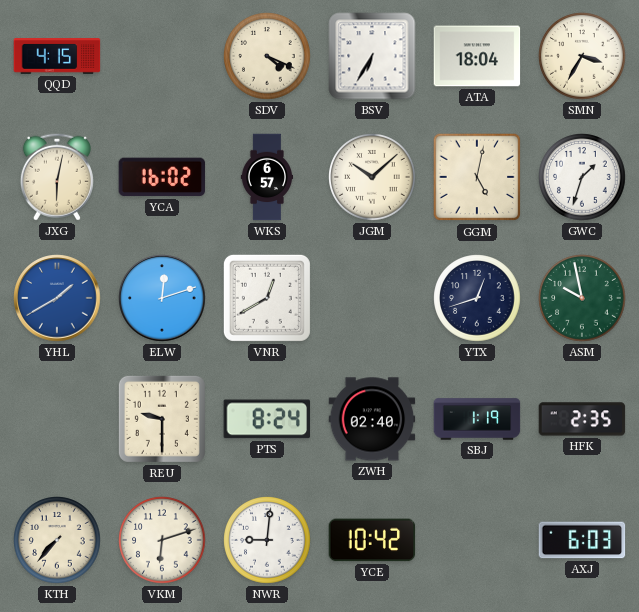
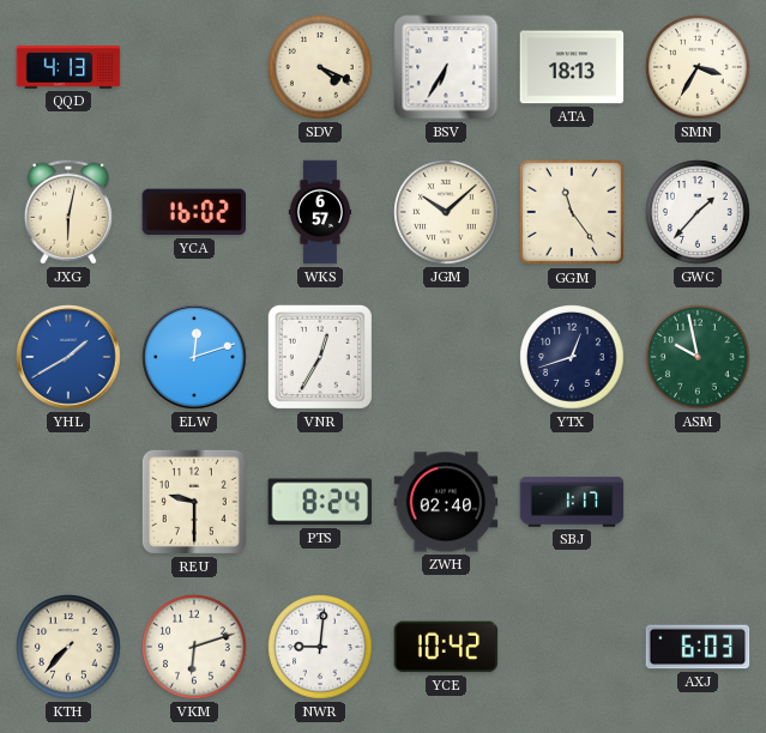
QQD: 4:15 -> 4:13 (68, 67)
ATA: 18:04 -> 18:13 (572, 67)
GGM: 5:02 -> 11:24 (572, 212)
GWC: 1:33 -> 1:37 (698, 212)
VNR: 12:40 -> 12:35 (320, 357)
SBJ: 1:19 -> 1:17 (572, 502)
HFK: 2:35 -> none (582, 419)
